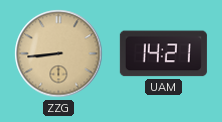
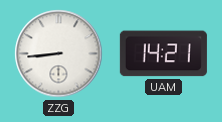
ZZG dial: champagne -> white (59, 54)
